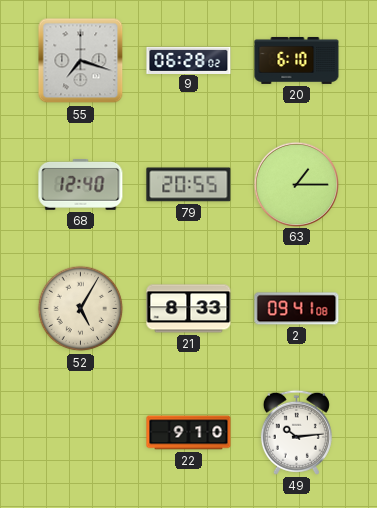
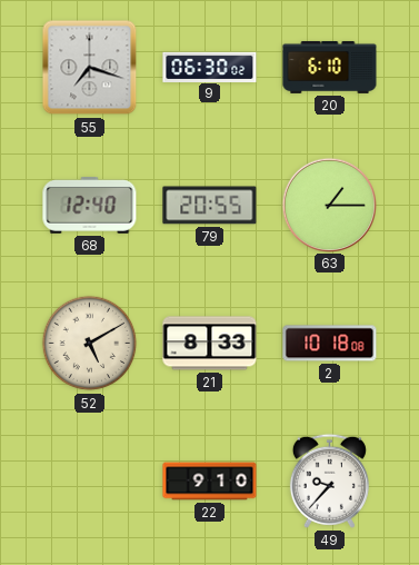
9: 06:28 -> 06:30 (210, 67)
52: 5:05 -> 5:10 (90, 344)
2: 09:41 -> 10:18 (330, 344)
49: 10:14 -> 9:37 (329, 480)
